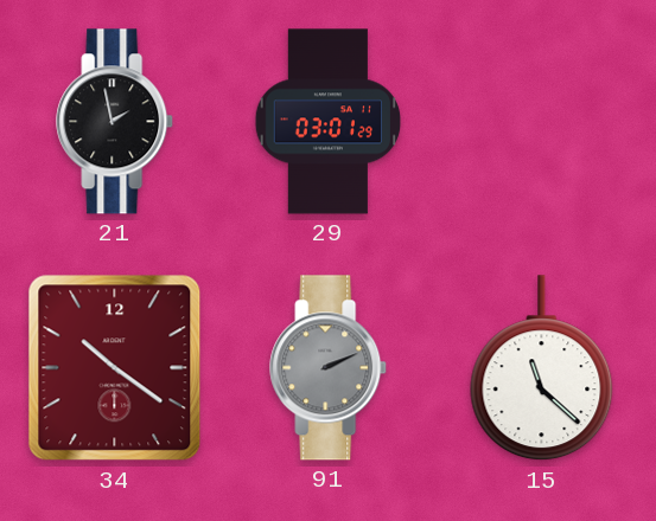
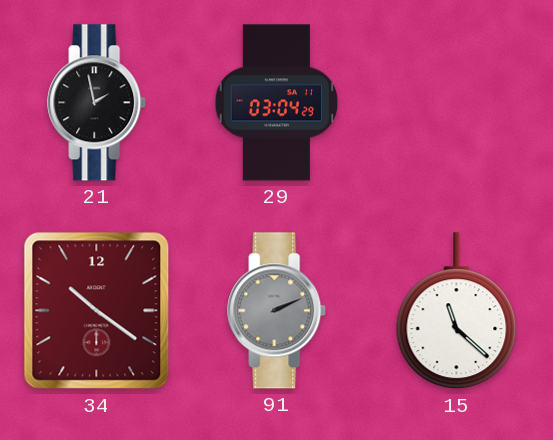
29: 03:01 -> 03:04 (277, 103)
